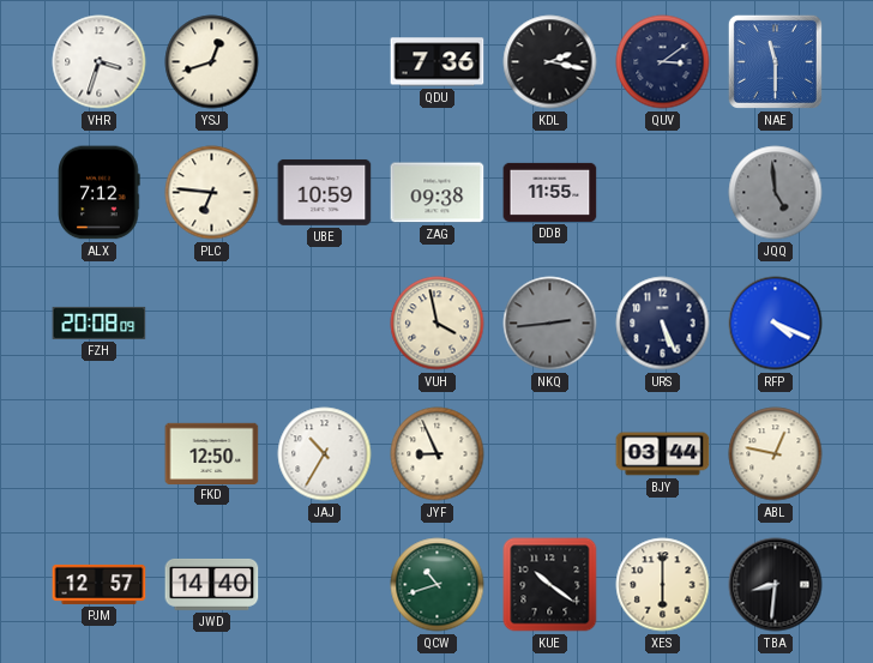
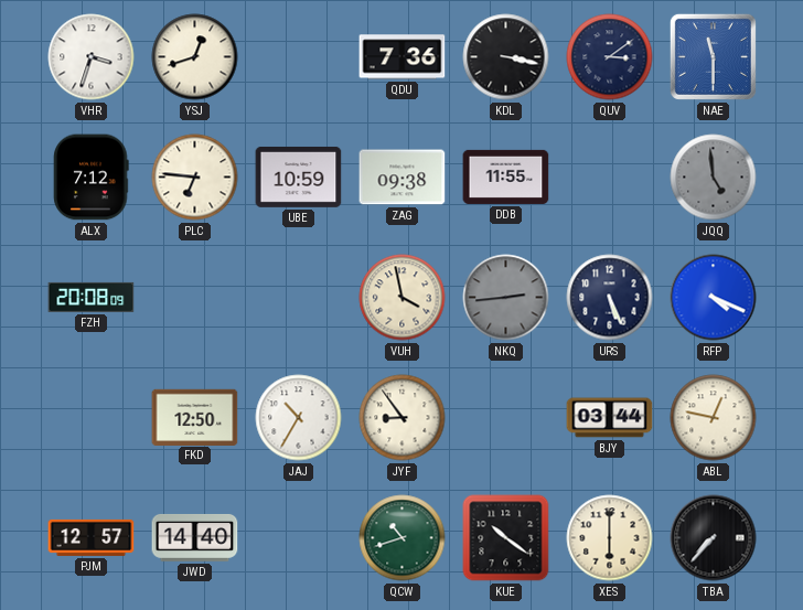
KDL: 2:17 -> 3:17 (506, 57)
JYF: 8:56 -> 8:54 (403, 418)
TBA: 8:31 -> 7:37 (714, 538)
